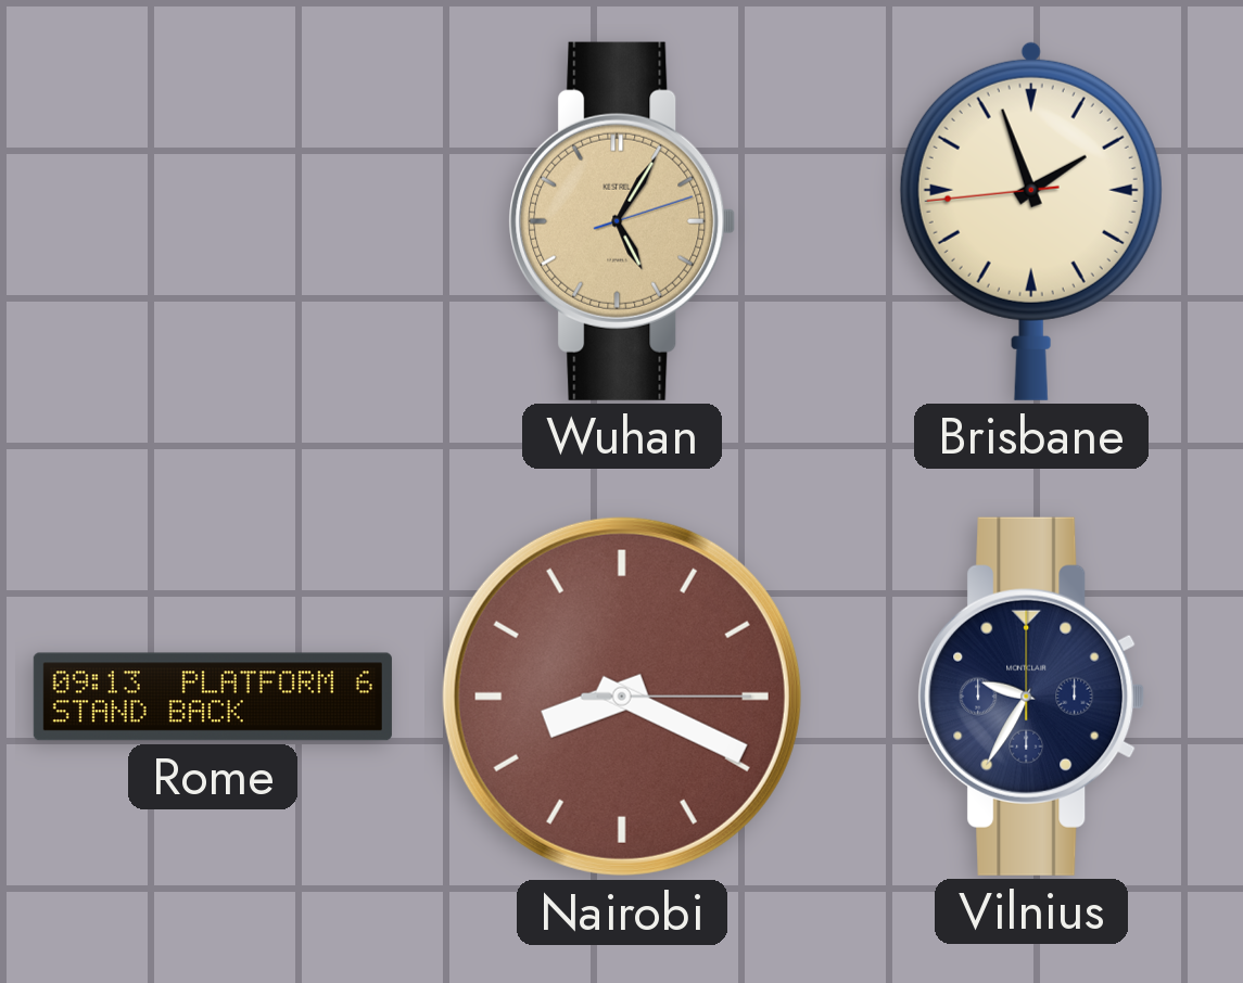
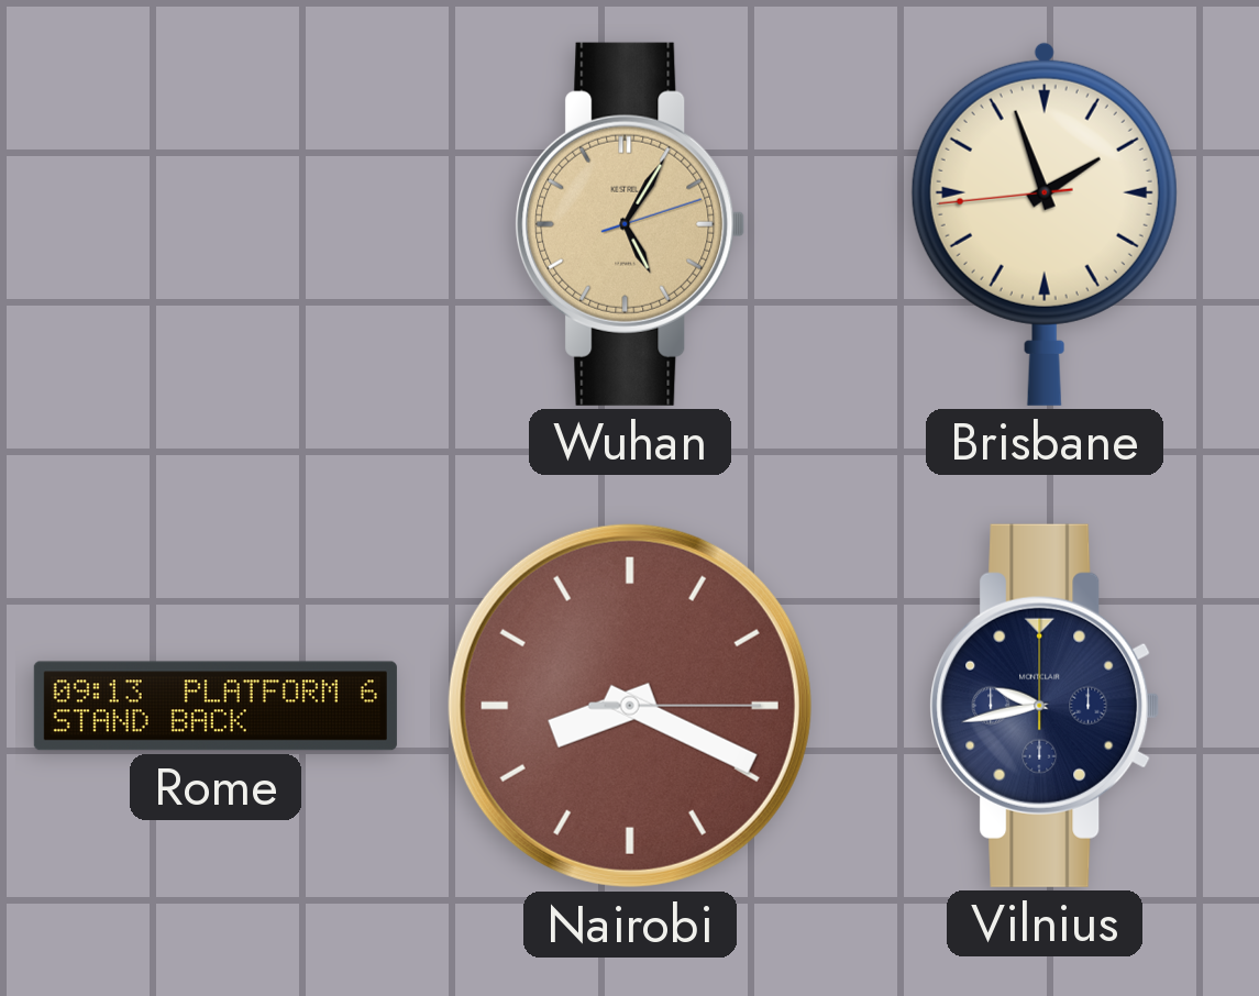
Vilnius: 9:35 -> 9:43 (1045, 706)
